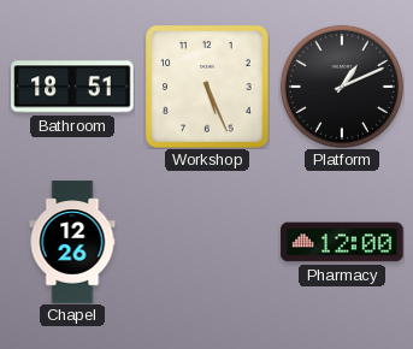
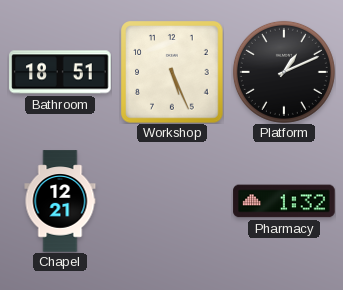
Chapel: 12:26 -> 12:21 (60, 201)
Pharmacy: 12:00 -> 1:32 (284, 201)
